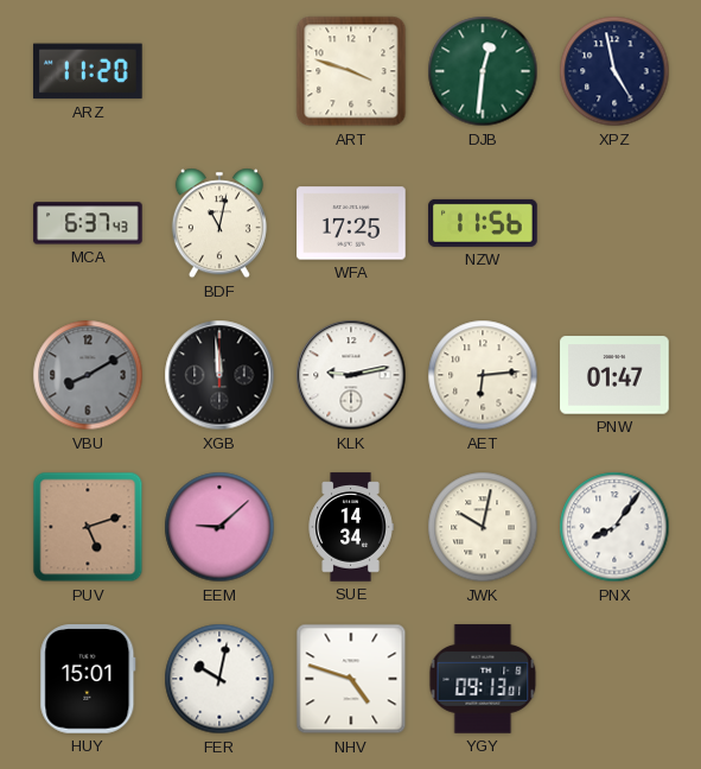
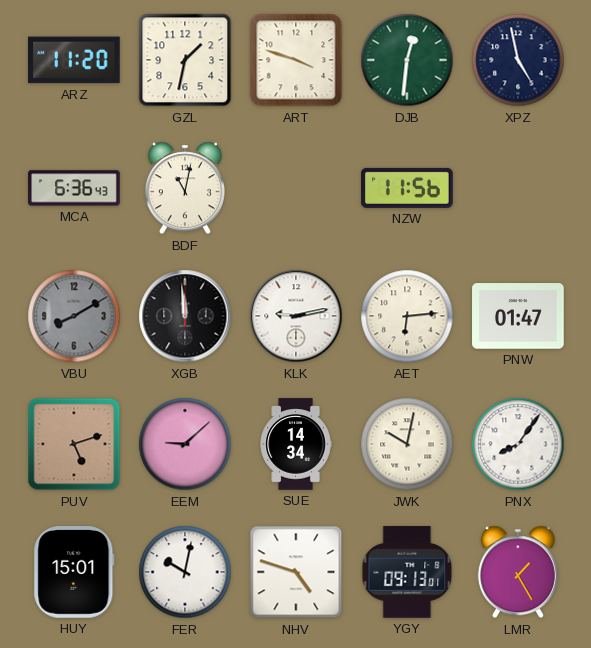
GZL: none -> 1:32 (185, 60)
MCA: 6:37 -> 6:36 (74, 188)
WFA: 17:25 -> none (351, 223)
LMR: none -> 1:25 (518, 572)
